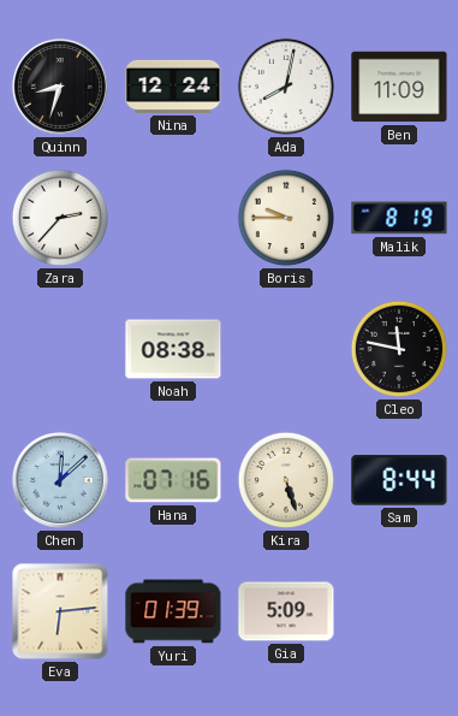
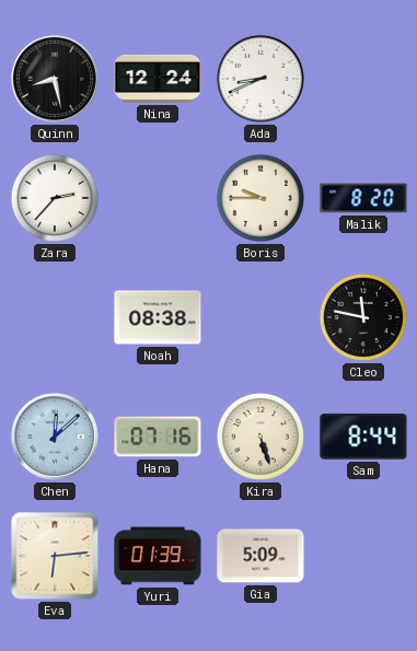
Quinn: 8:33 -> 8:28 (55, 79)
Ada: 8:02 -> 8:41 (260, 79)
Ben: 11:09 -> none (399, 87)
Malik: 8:19 -> 8:20 (363, 198)
